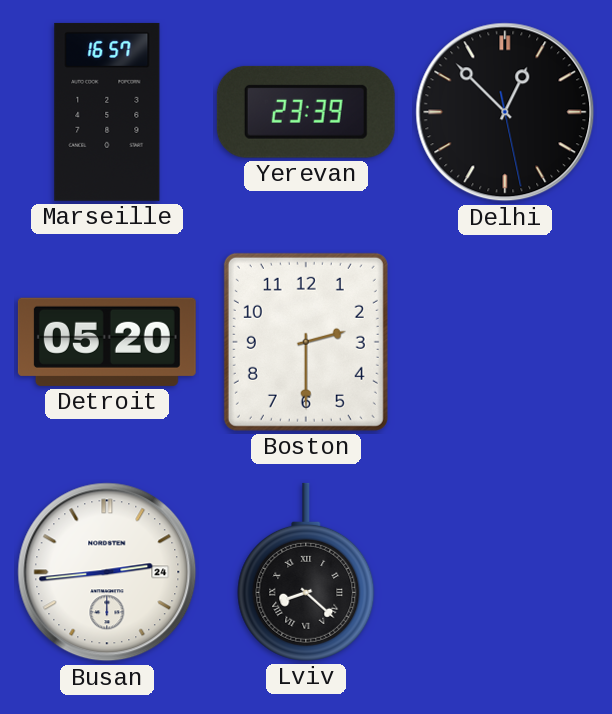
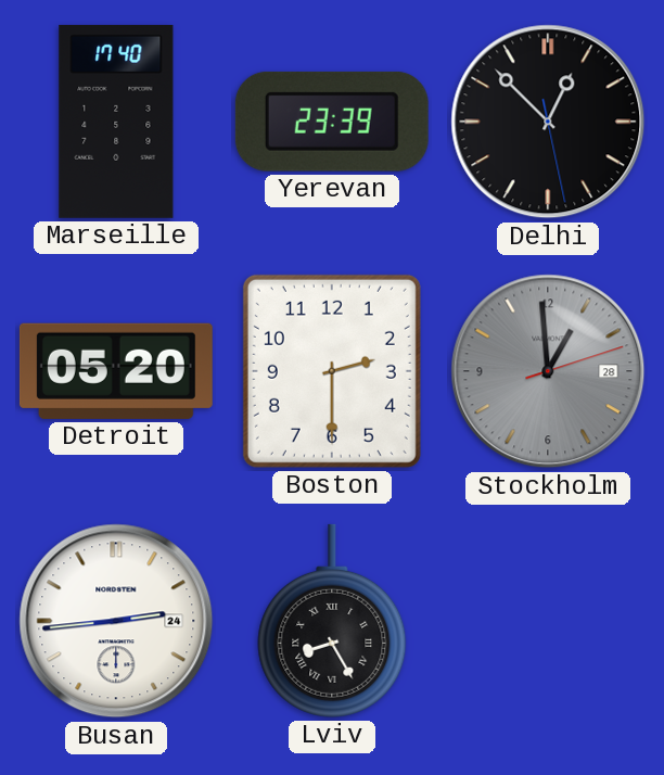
Marseille: 16:57 -> 17:40 (116, 122)
Stockholm: none -> 12:59 (548, 371)
Lviv: 8:22 -> 8:25 (332, 621)
